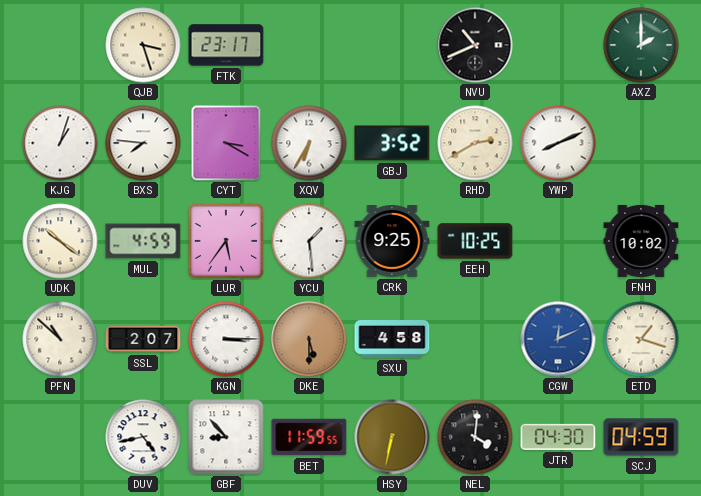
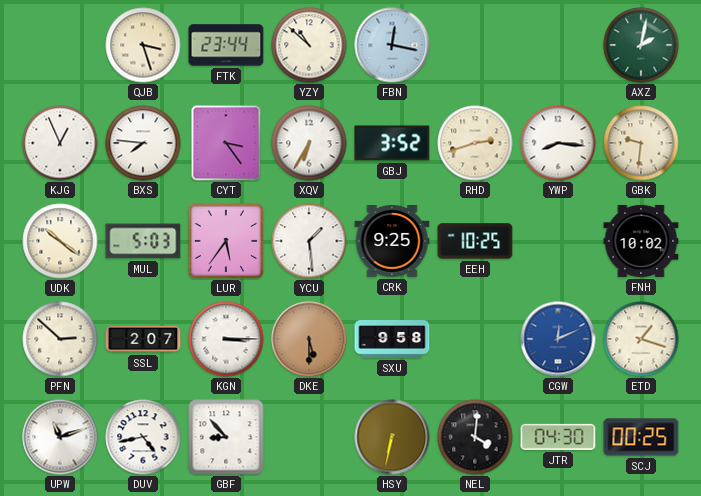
FTK: 23:17 -> 23:44 (226, 45)
YZY: none -> 10:52 (309, 45)
FBN: none -> 12:17 (392, 45)
NVU: 10:41 -> none (475, 45)
AXZ: 2:00 -> 2:02 (641, 45)
KJG: 1:03 -> 12:56 (60, 143)
CYT: 3:20 -> 3:24 (226, 143)
RHD: 2:40 -> 2:42 (475, 143)
YWP: 8:11 -> 8:16 (558, 143)
GBK: none -> 9:31 (641, 143)
MUL: 4:59 -> 5:03 (143, 241)
PFN: 10:52 -> 2:52 (60, 339)
SXU: 4:58 -> 9:58 (392, 340)
UPW: none -> 11:12 (60, 437)
BET: 11:59 -> none (309, 437)
SCJ: 04:59 -> 00:25 (641, 437)
